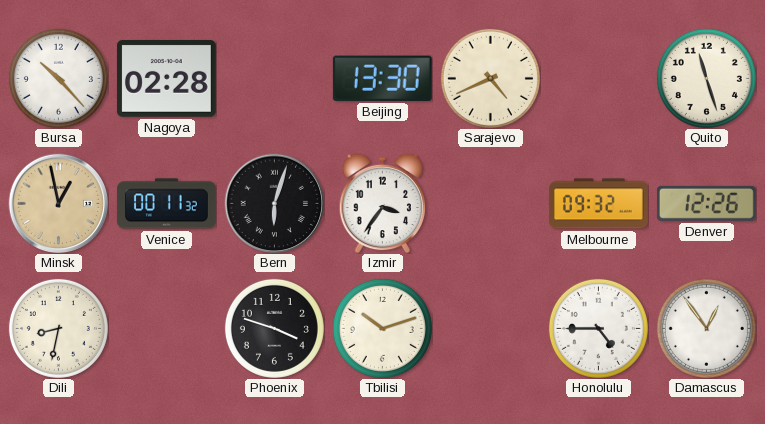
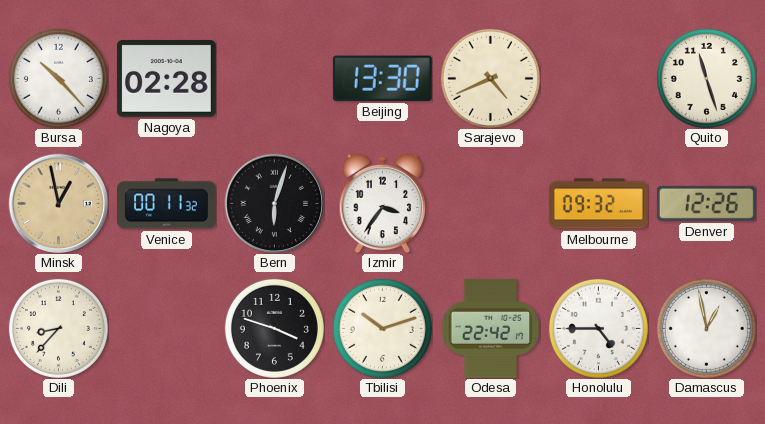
Dili: 8:32 -> 8:37 (58, 328)
Odesa: none -> 22:42 (490, 328)
Damascus: 12:54 -> 12:58 (706, 328)
